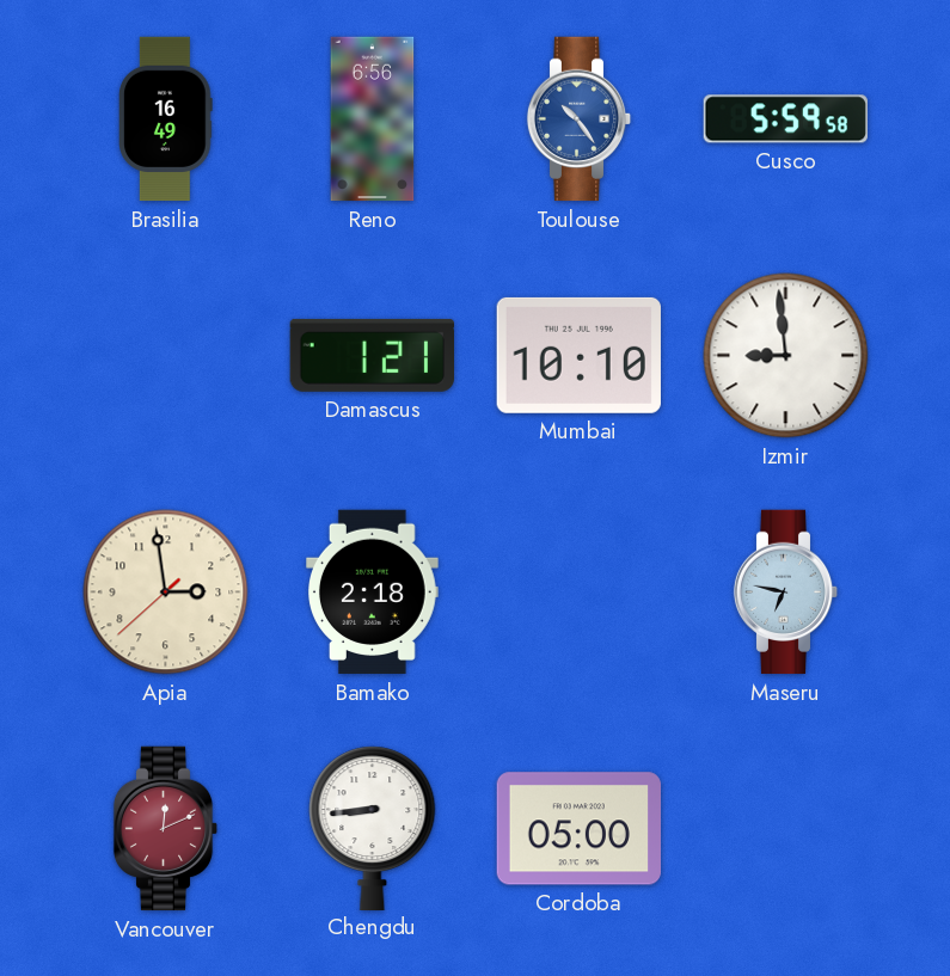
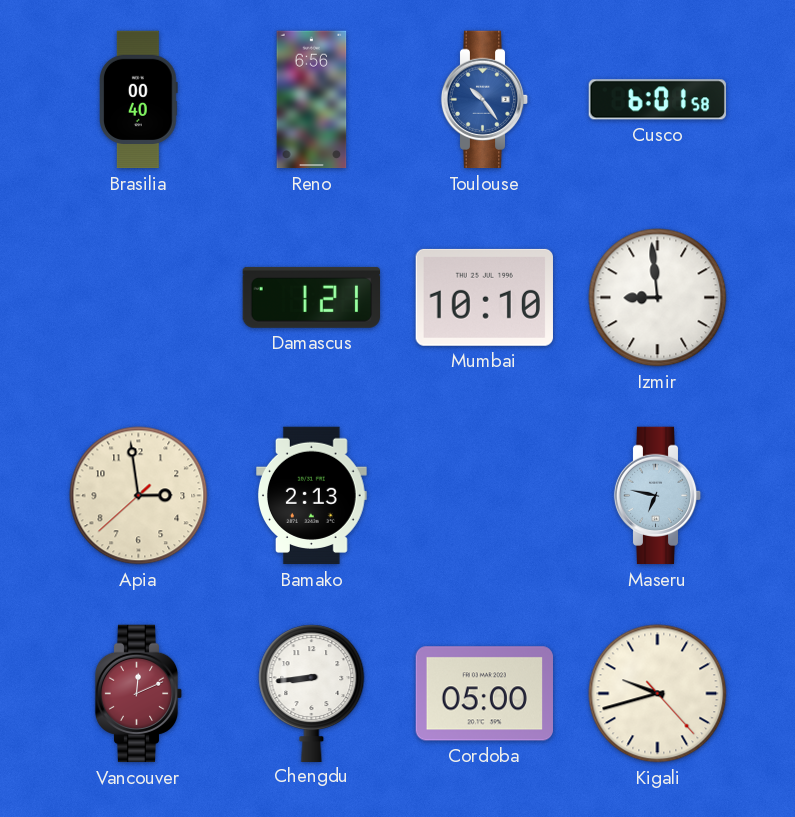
Brasilia: 16:49 -> 00:40 (139, 100)
Cusco: 5:59 -> 6:01 (657, 100)
Bamako: 2:18 -> 2:13 (312, 496)
Kigali: none -> 9:42 (658, 694)
